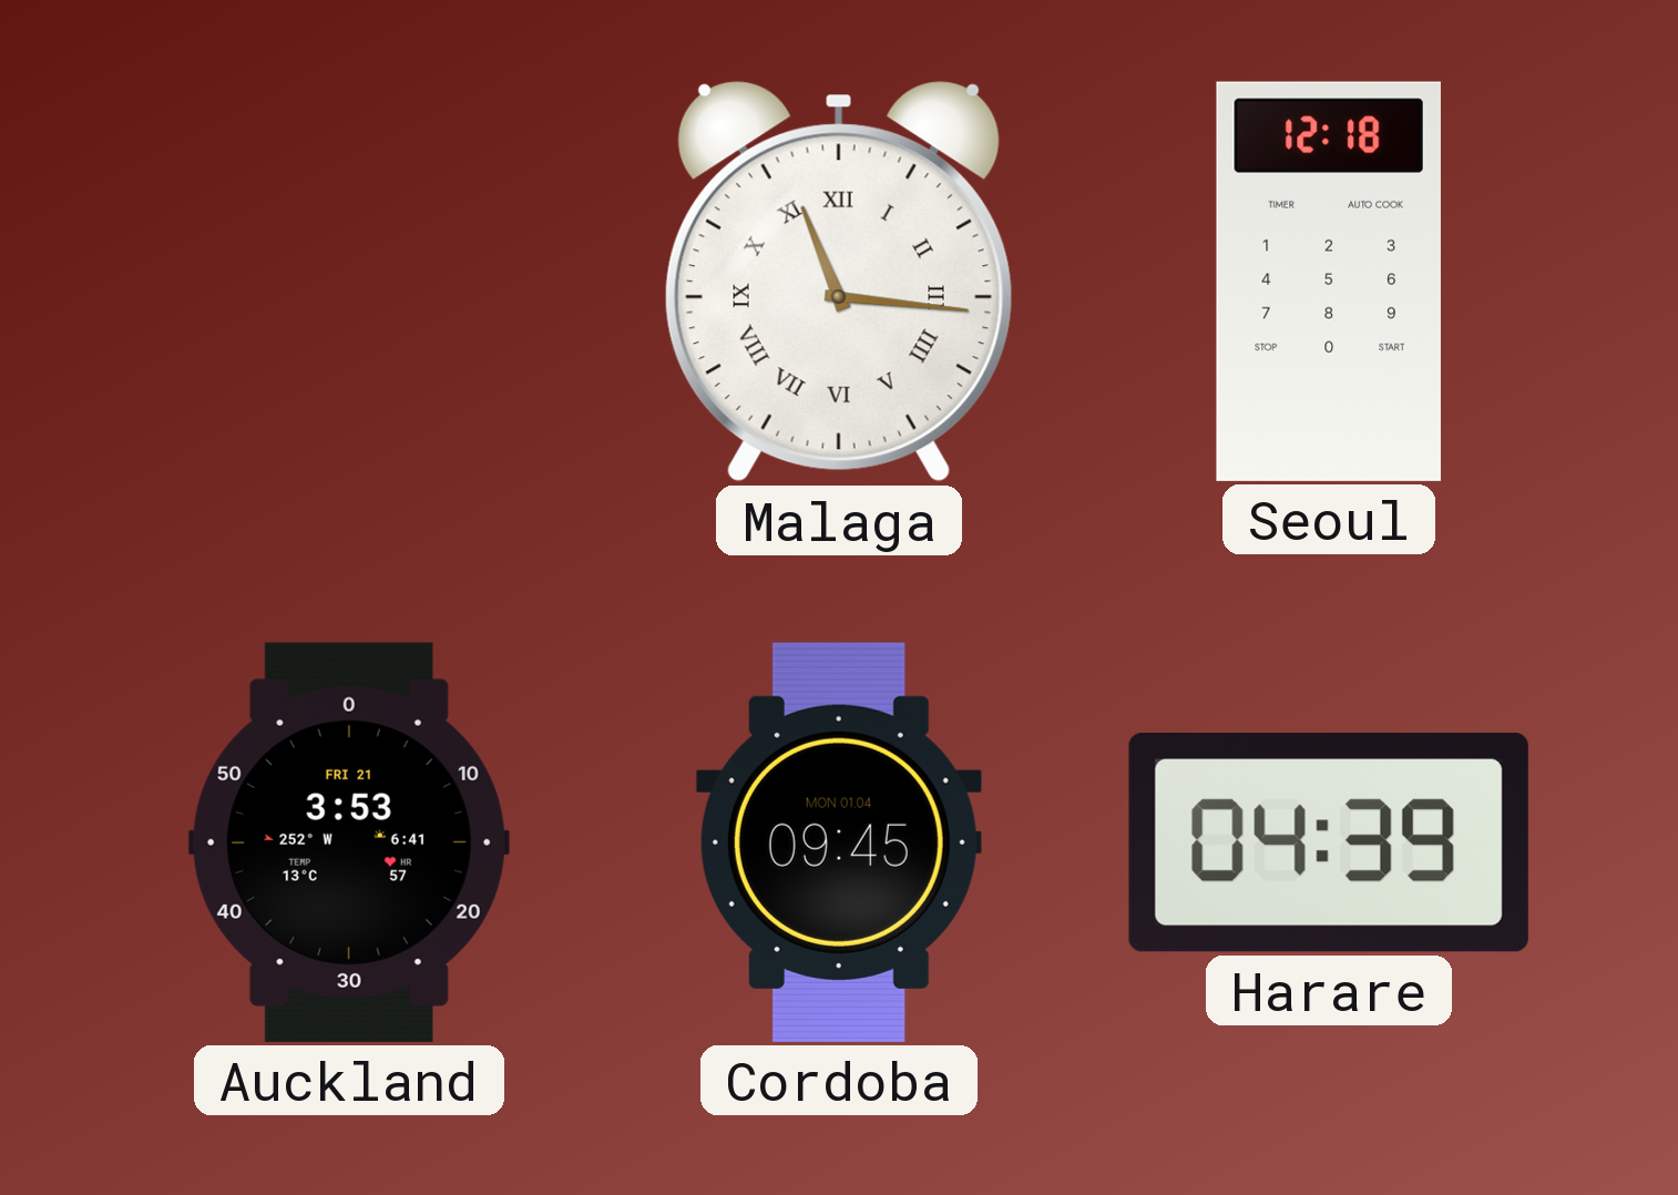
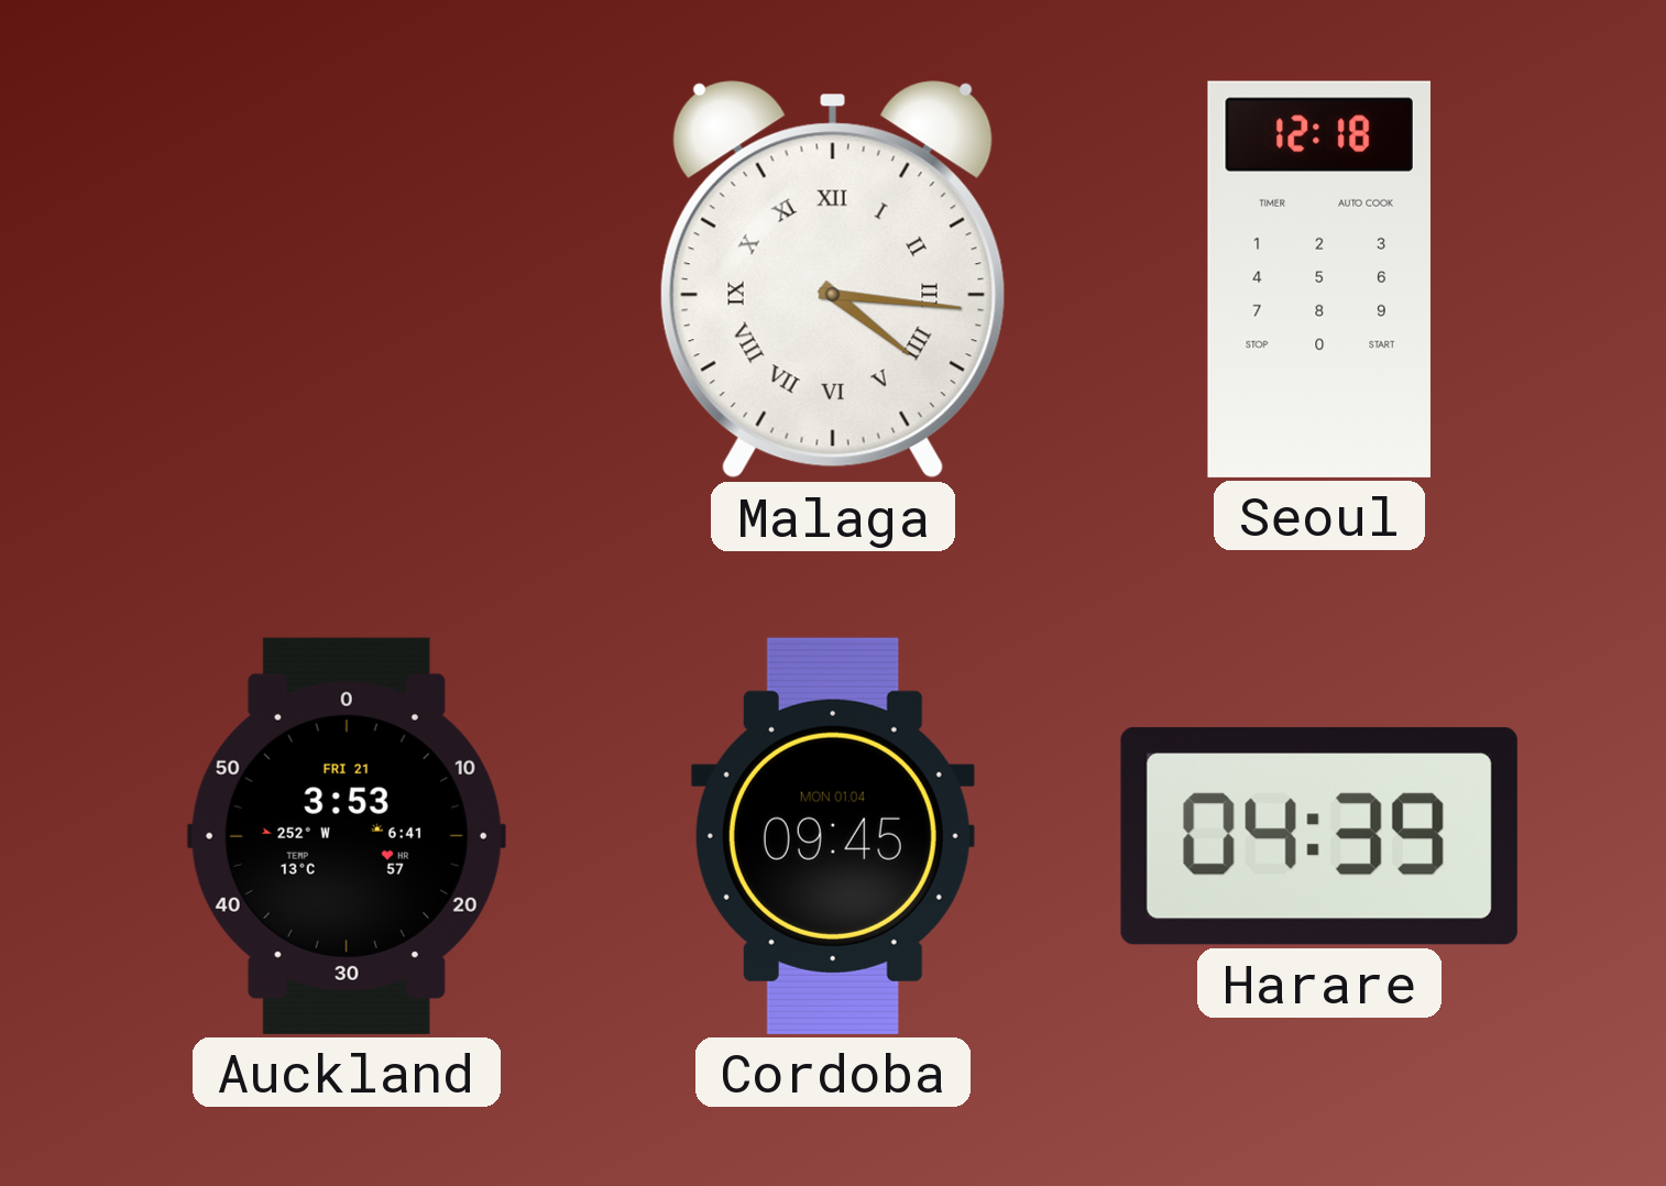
Malaga: 11:16 -> 4:16 (833, 279)
